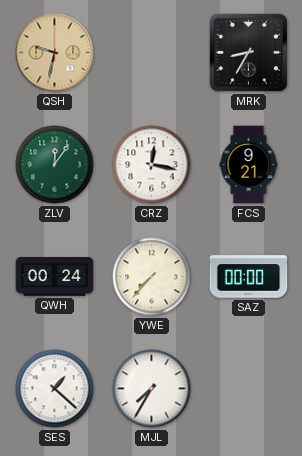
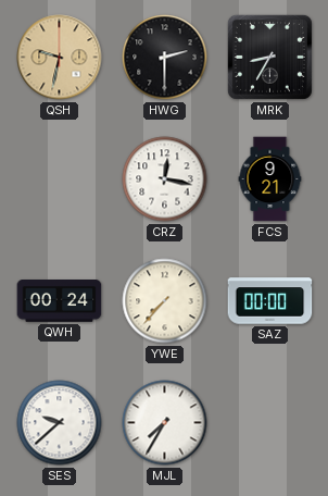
HWG: none -> 2:30 (165, 58)
ZLV: 12:06 -> none (55, 165)
SES: 1:22 -> 9:38 (60, 423)
